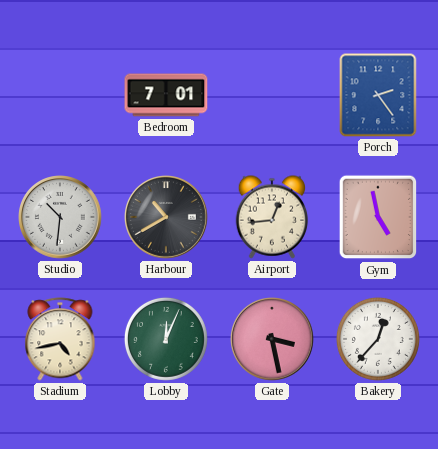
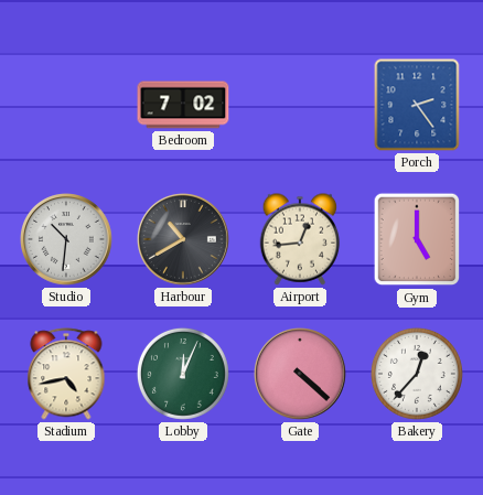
Bedroom: 7:01 -> 7:02 (183, 105)
Gym: 4:58 -> 5:00 (417, 239)
Gate: 3:28 -> 4:22 (301, 375)
